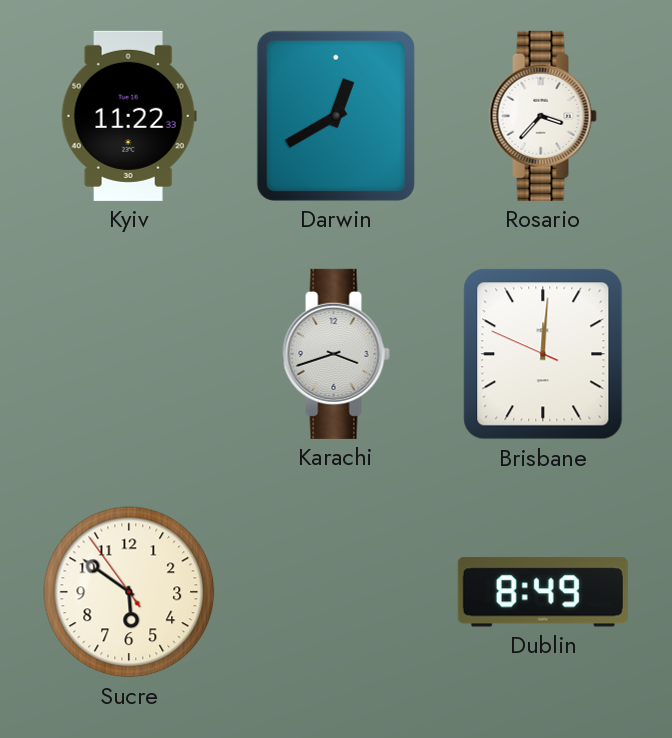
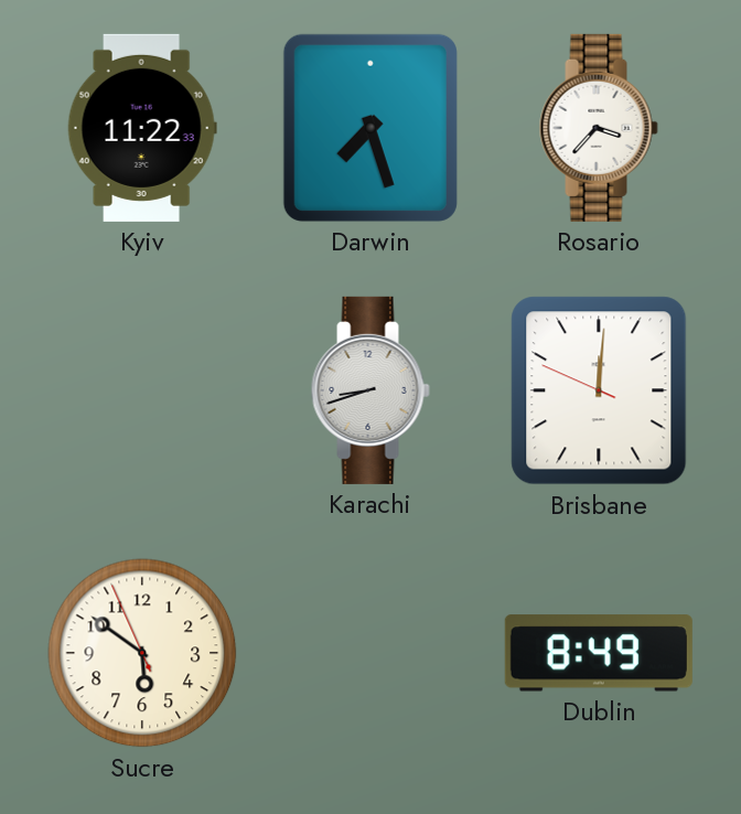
Darwin: 12:40 -> 7:27 (370, 128)
Karachi: 3:42 -> 8:42 (370, 390)
Sucre: 5:50:54 -> 5:50:56 (142, 653)
